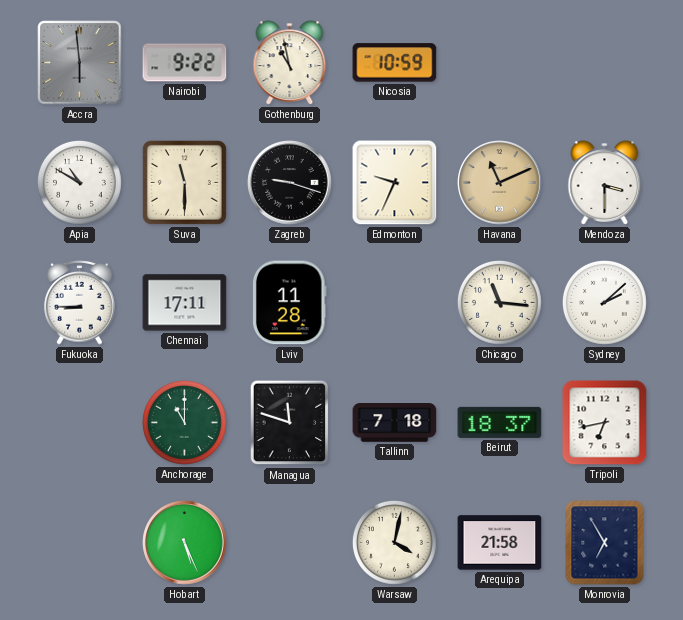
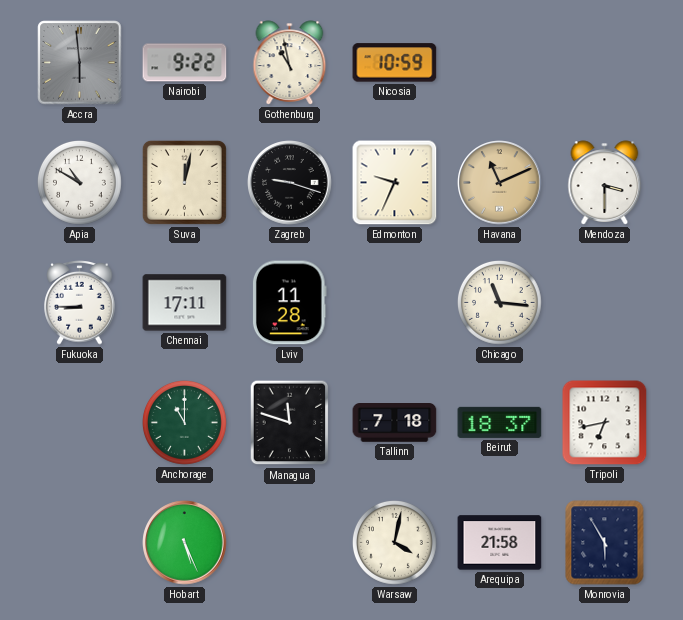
Suva: 11:30 -> 12:02 (184, 182)
Sydney: 2:08 -> none (605, 303)
Monrovia: 6:55 -> 5:55 (605, 543)
